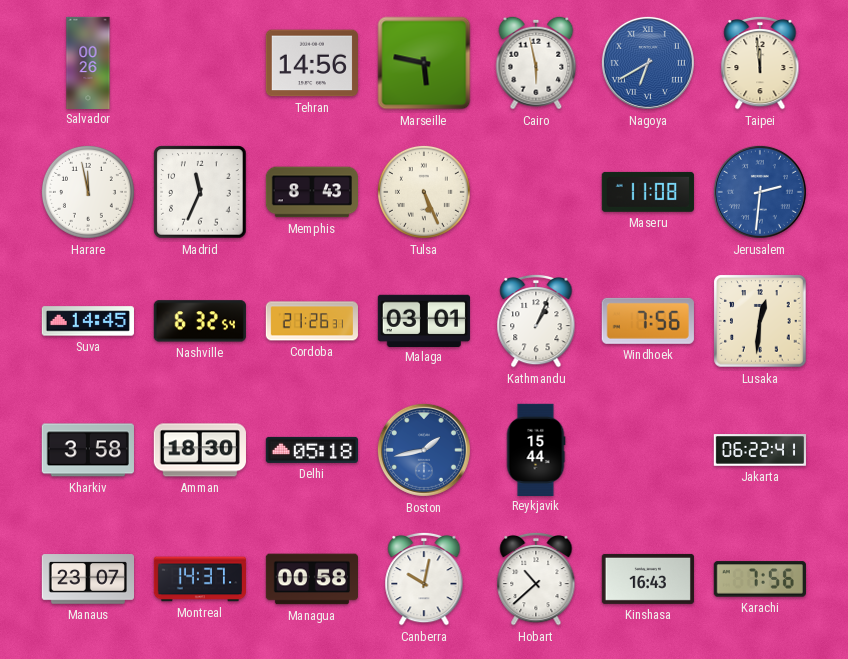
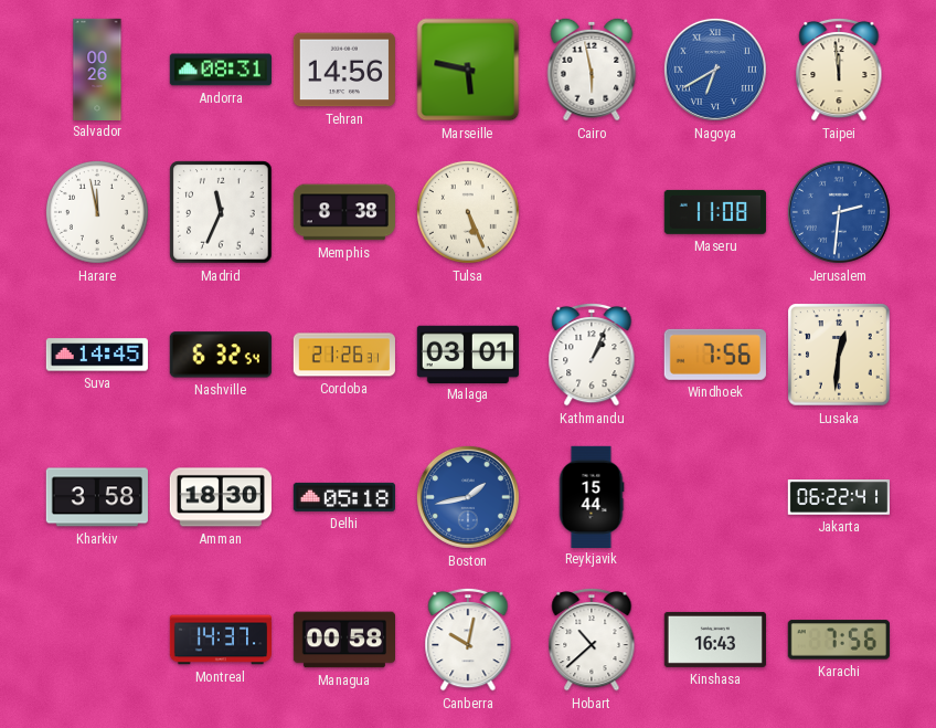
Andorra: none -> 08:31 (220, 70)
Memphis: 8:43 -> 8:38 (343, 212)
Manaus: 23:07 -> none (87, 579)
